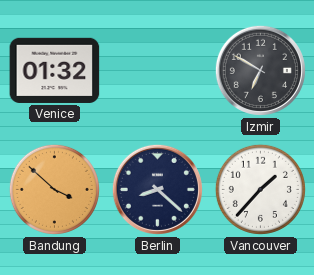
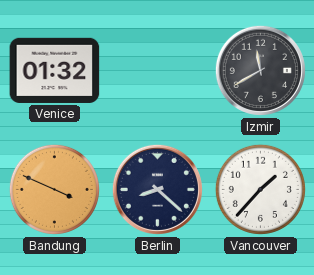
Izmir: 6:50 -> 11:40 (260, 70)
Bandung: 3:52 -> 3:49 (54, 189)
